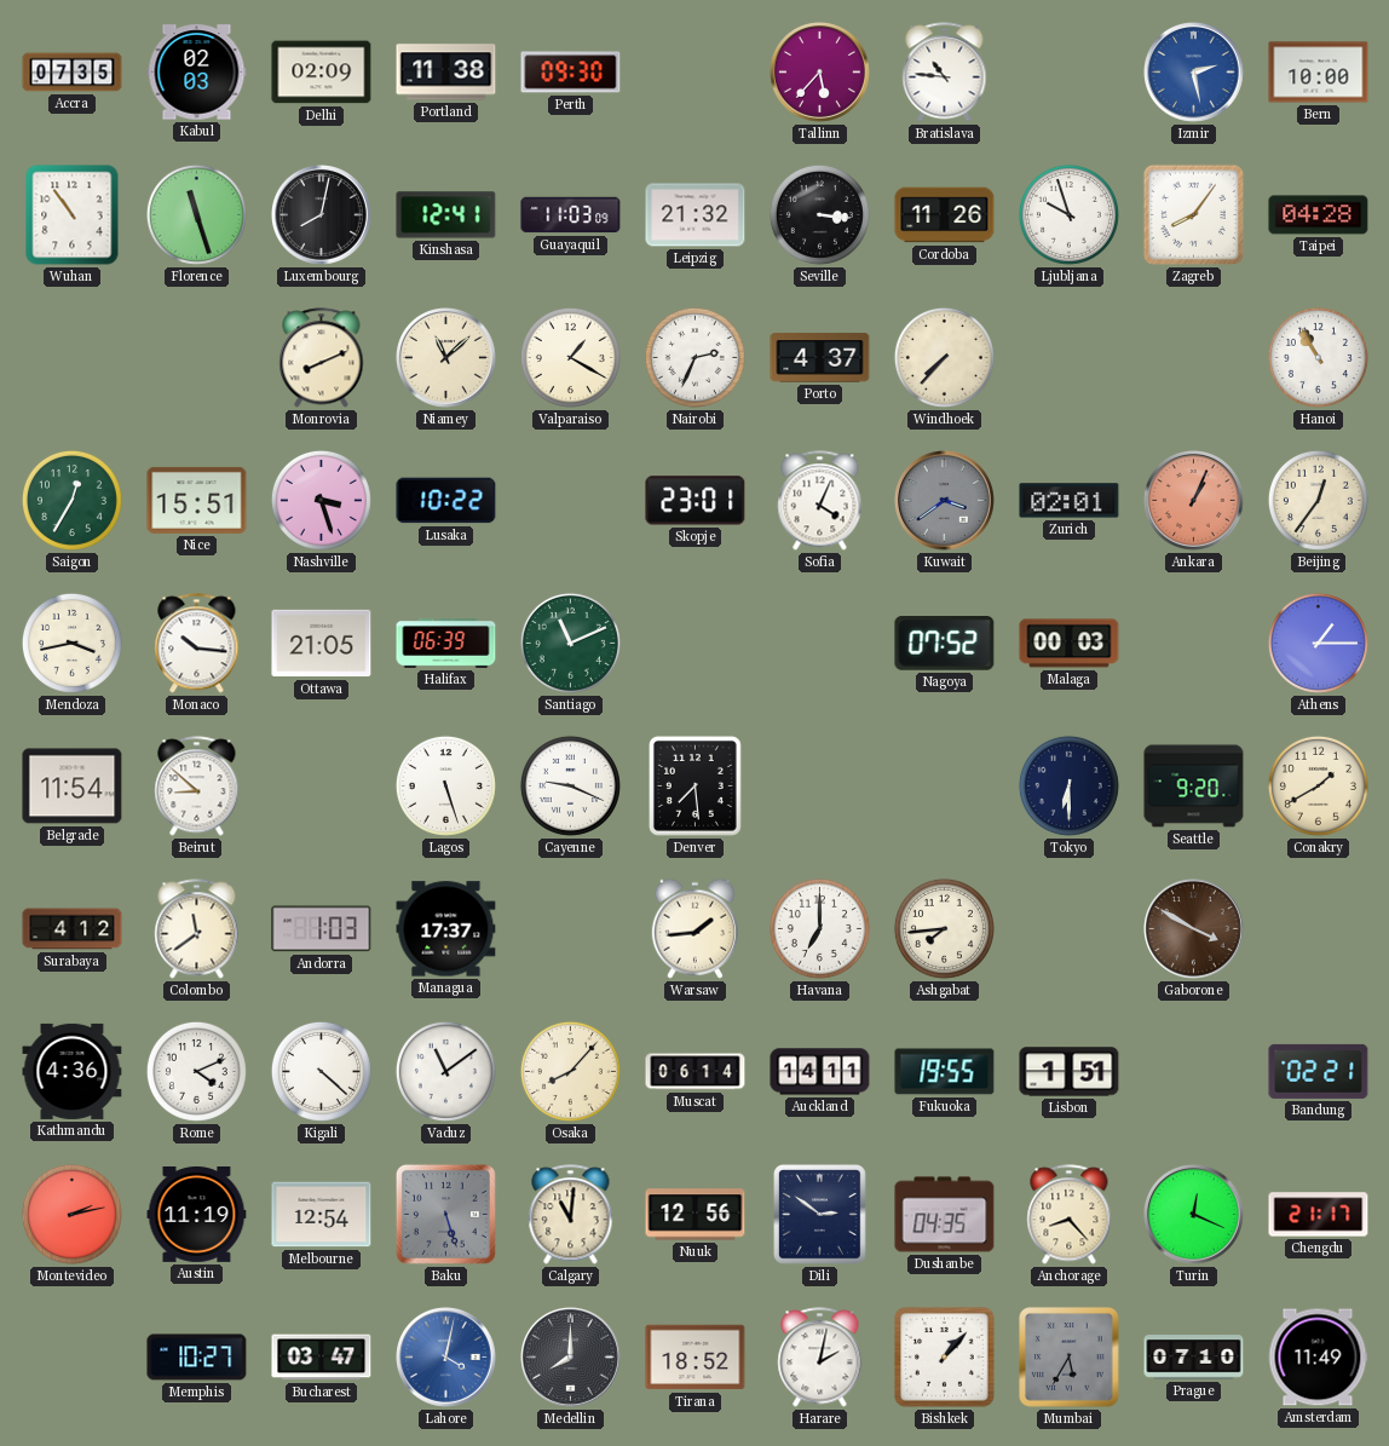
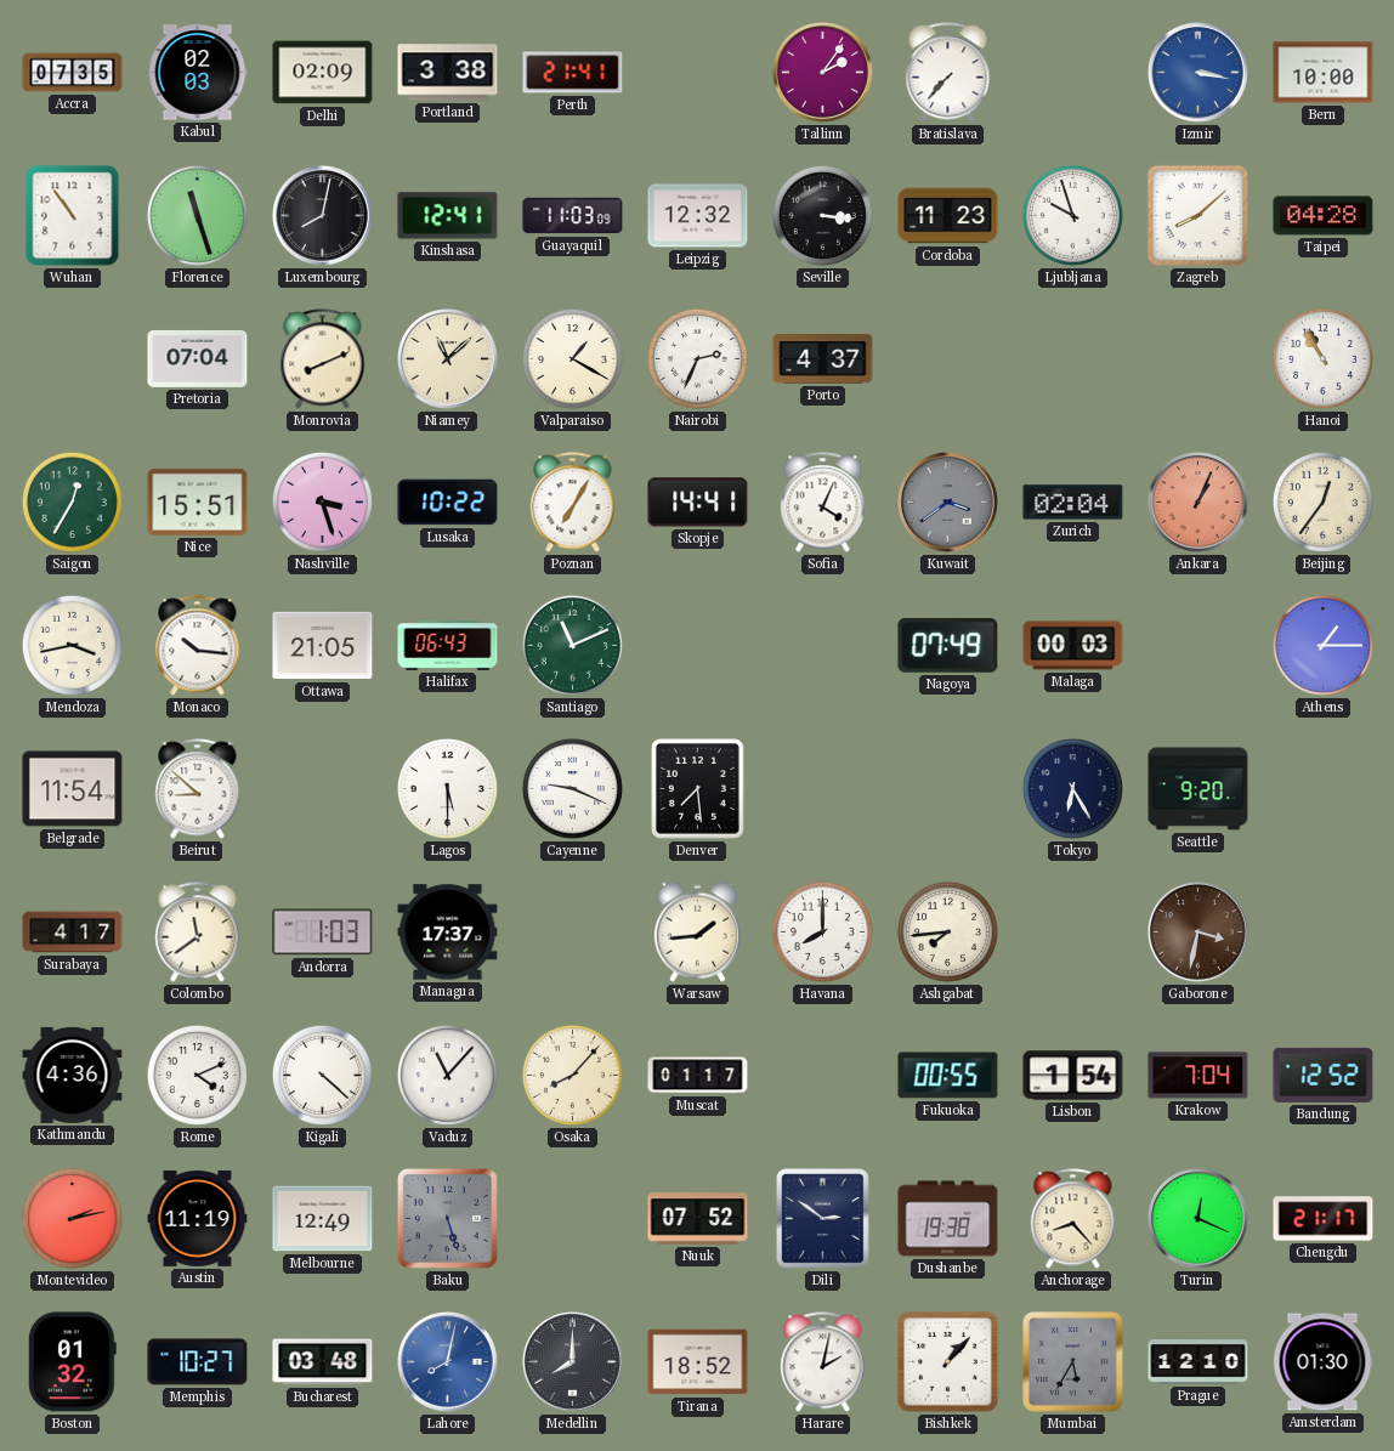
Portland: 11:38 -> 3:38 (448, 73)
Perth: 09:30 -> 21:41 (573, 73)
Tallinn: 5:37 -> 2:06 (823, 73)
Bratislava: 10:46 -> 7:37 (948, 73)
Izmir: 2:28 -> 3:17 (1198, 73)
Leipzig: 21:32 -> 12:32 (698, 216)
Cordoba: 11:26 -> 11:23 (948, 216)
Zagreb: 8:06 -> 8:08 (1197, 215)
Pretoria: none -> 07:04 (198, 358)
Windhoek: 7:37 -> none (944, 357)
Poznan: none -> 7:05 (573, 503)
Skopje: 23:01 -> 14:41 (698, 503)
Zurich: 02:01 -> 02:04 (1073, 503)
Halifax: 06:39 -> 06:43 (448, 646)
Nagoya: 07:52 -> 07:49 (948, 646)
Lagos: 5:27 -> 5:30 (447, 788)
Tokyo: 6:30 -> 6:25 (1072, 788)
Conakry: 1:40 -> none (1318, 785)
Surabaya: 4:12 -> 4:17 (73, 933)
Havana: 7:00 -> 8:00 (822, 931)
Gaborone: 3:50 -> 3:32 (1198, 933)
Vaduz: 11:09 -> 11:07 (447, 1075)
Muscat: 06:14 -> 01:17 (698, 1076)
Auckland: 14:11 -> none (820, 1072)
Fukuoka: 19:55 -> 00:55 (948, 1076)
Lisbon: 1:51 -> 1:54 (1073, 1076)
Krakow: none -> 7:04 (1198, 1076)
Bandung: 02:21 -> 12:52 (1324, 1075)
Melbourne: 12:54 -> 12:49 (323, 1219)
Calgary: 11:01 -> none (571, 1215)
Nuuk: 12:56 -> 07:52 (698, 1219)
Dushanbe: 04:35 -> 19:38 (948, 1219)
Boston: none -> 01:32 (72, 1362)
Bucharest: 03:47 -> 03:48 (323, 1362)
Lahore: 4:02 -> 8:02 (448, 1362)
Prague: 07:10 -> 12:10 (1198, 1362)
Amsterdam: 11:49 -> 01:30 (1322, 1362)
